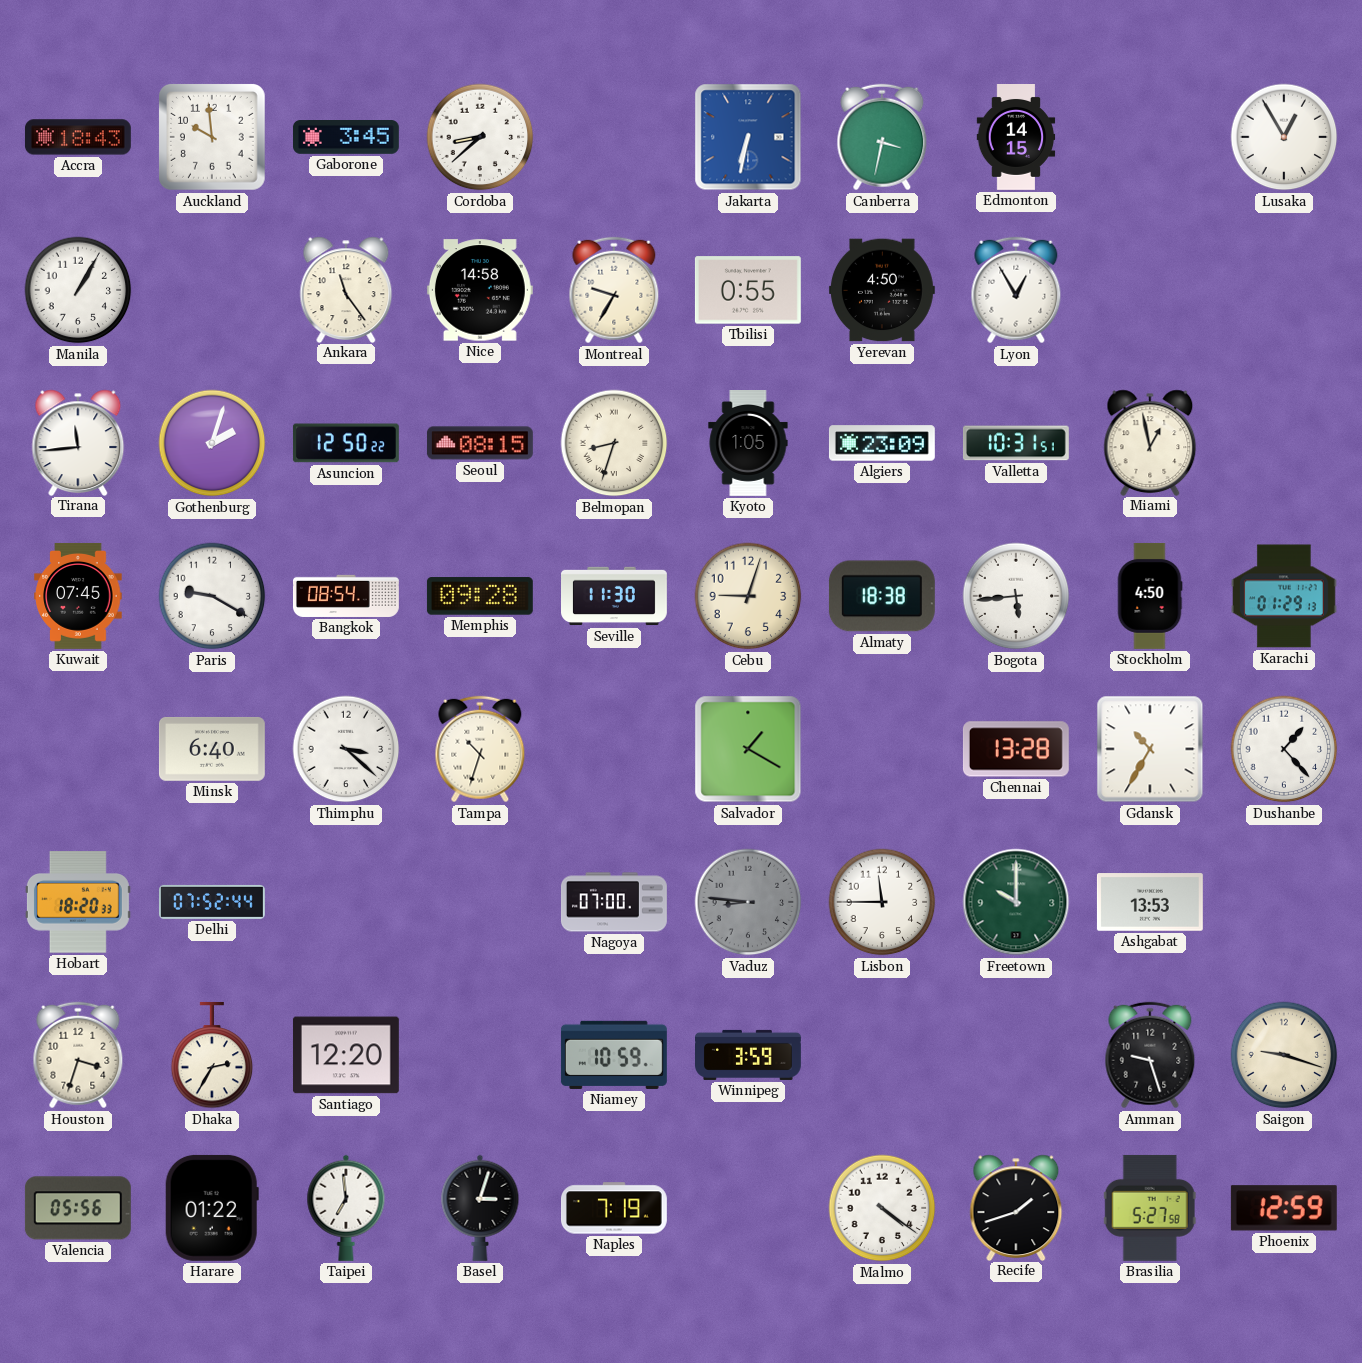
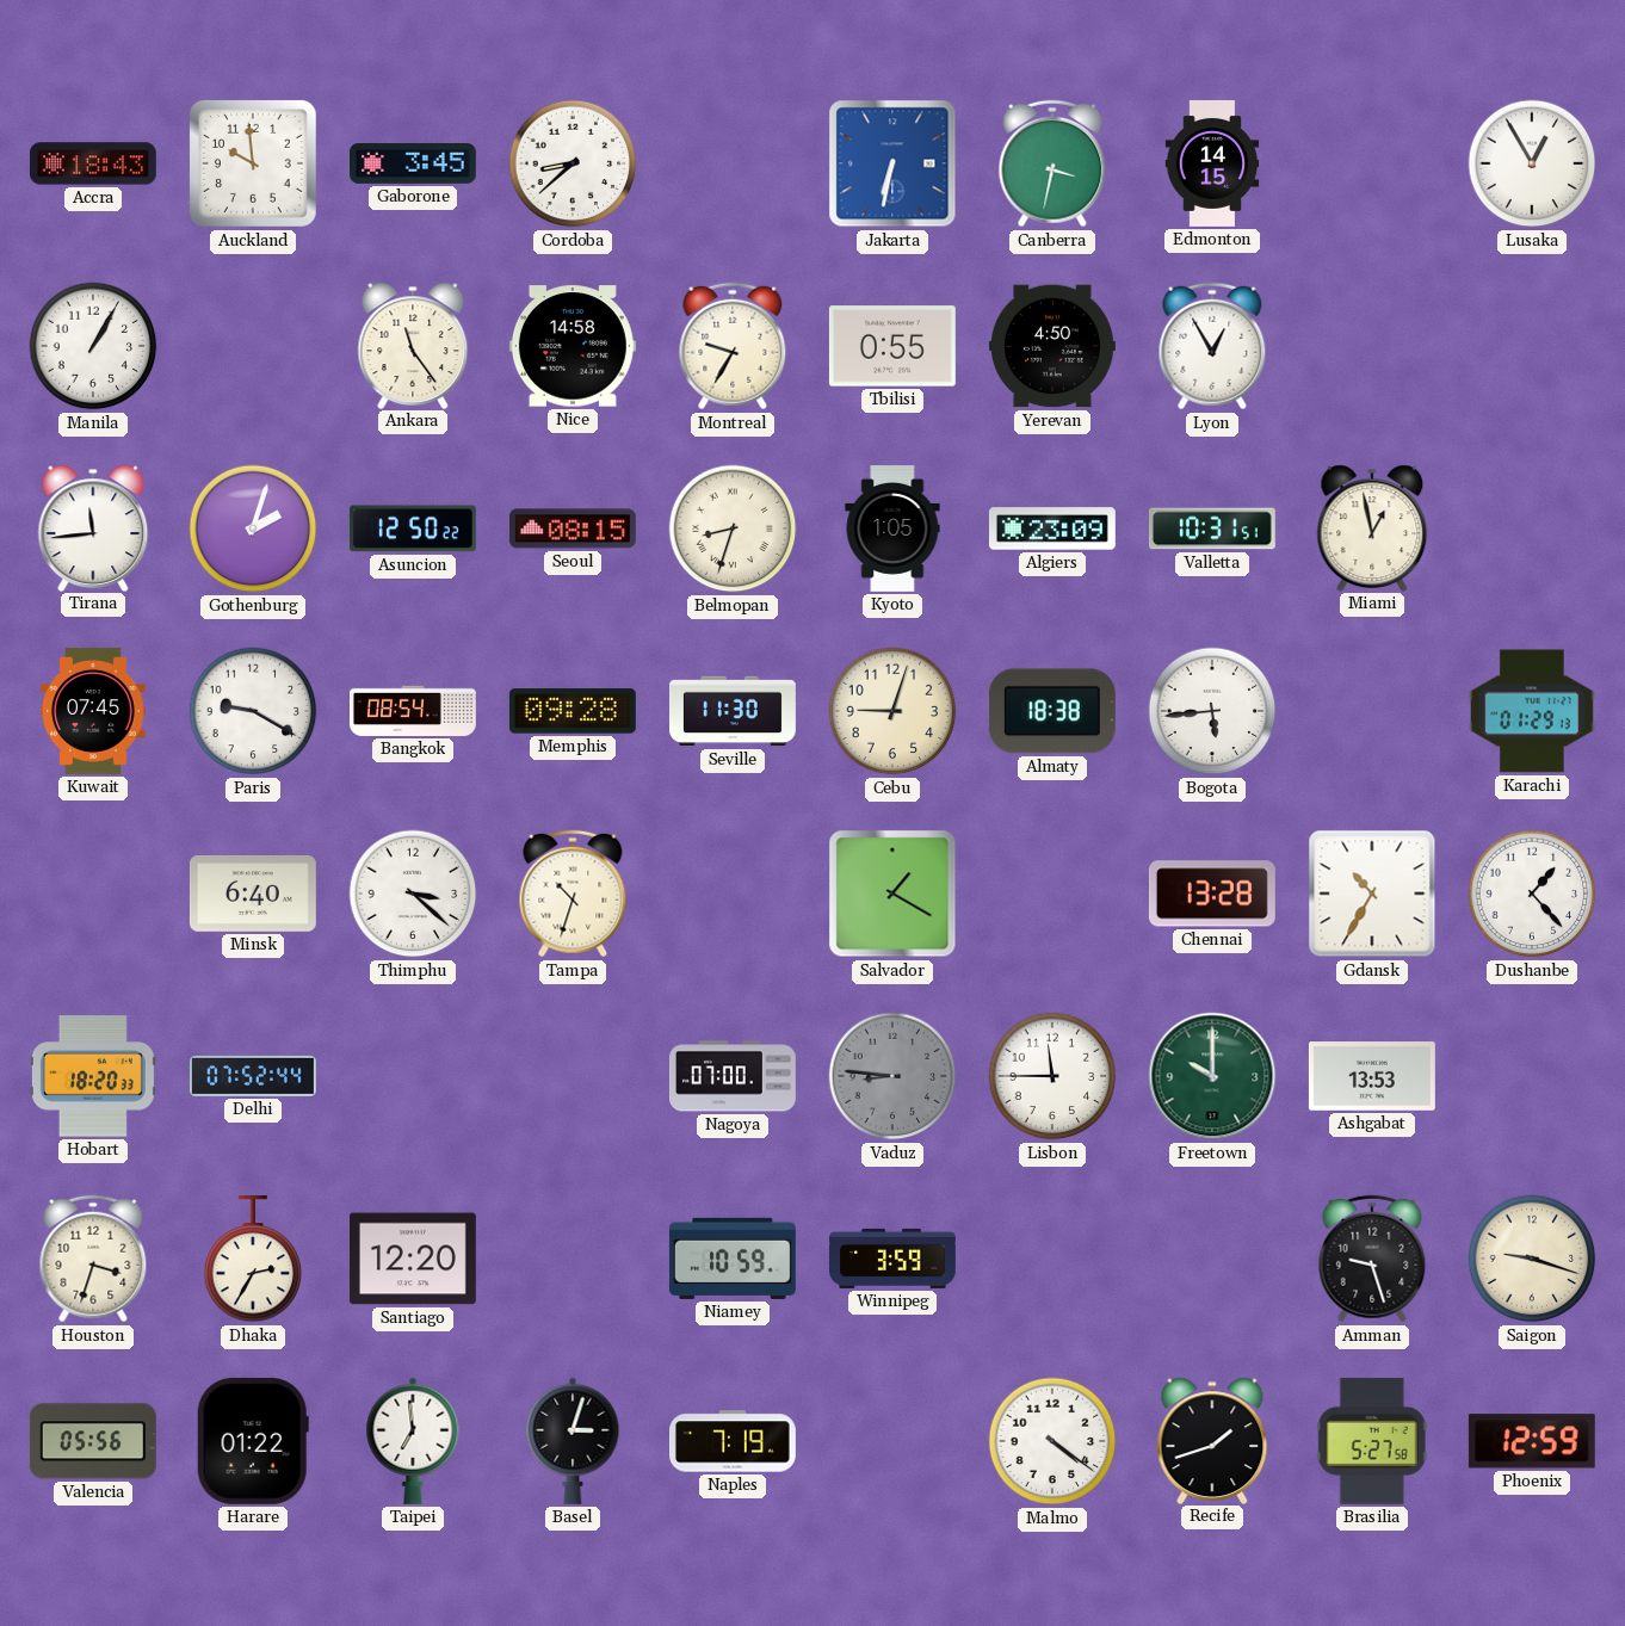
Stockholm: 4:50 -> none (1150, 596)
